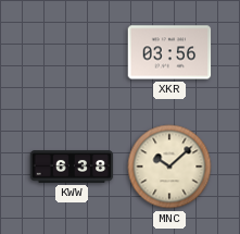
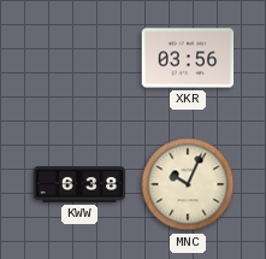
MNC: 10:08 -> 10:04 (188, 184)
